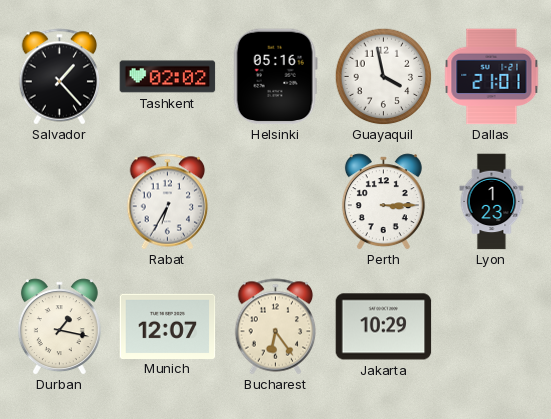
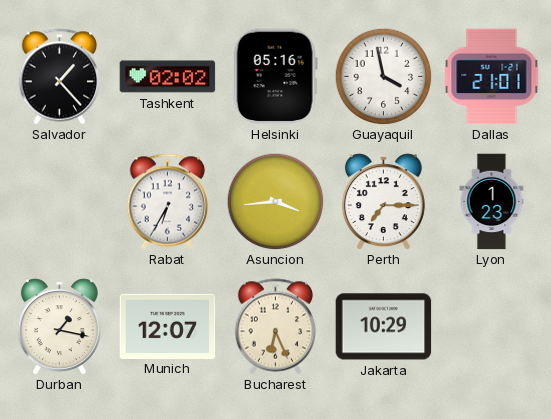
Asuncion: none -> 3:44 (275, 201)
Perth: 3:15 -> 7:15 (383, 202)
Bucharest: 6:24 -> 6:26 (276, 327)
